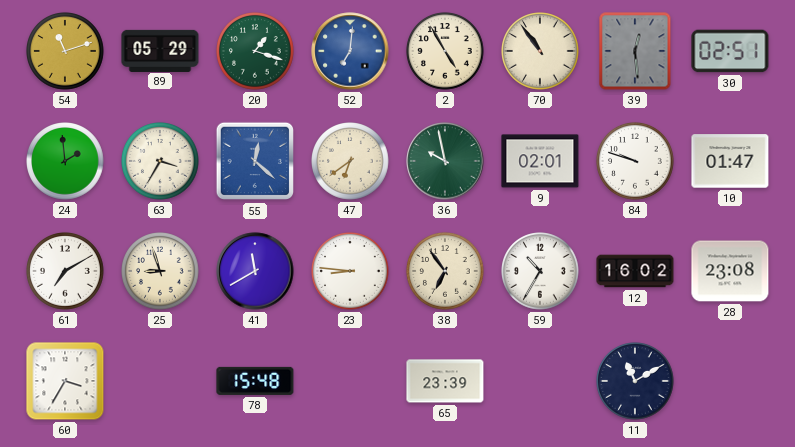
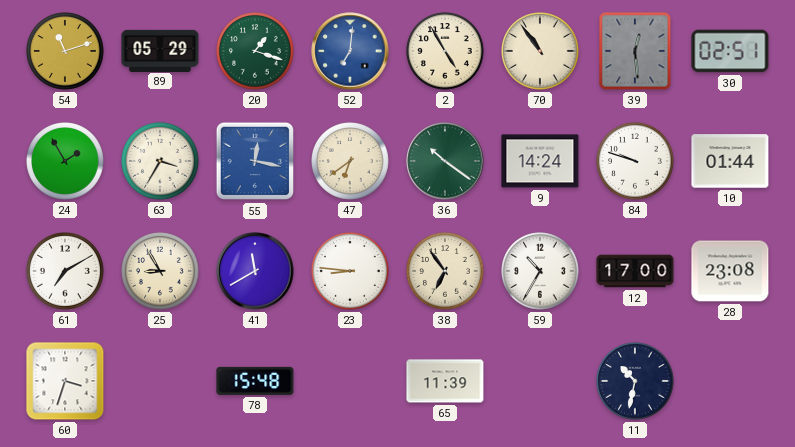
24: 1:59 -> 1:55 (66, 162)
55: 12:22 -> 12:17 (255, 161)
36: 9:58 -> 10:21 (445, 161)
9: 02:01 -> 14:24 (540, 161)
10: 01:47 -> 01:44 (730, 161)
25: 8:57 -> 8:55 (161, 272)
12: 16:02 -> 17:00 (635, 271)
60: 3:35 -> 3:33 (65, 381)
65: 23:39 -> 11:39 (445, 381)
11: 11:10 -> 10:32 (636, 382)
